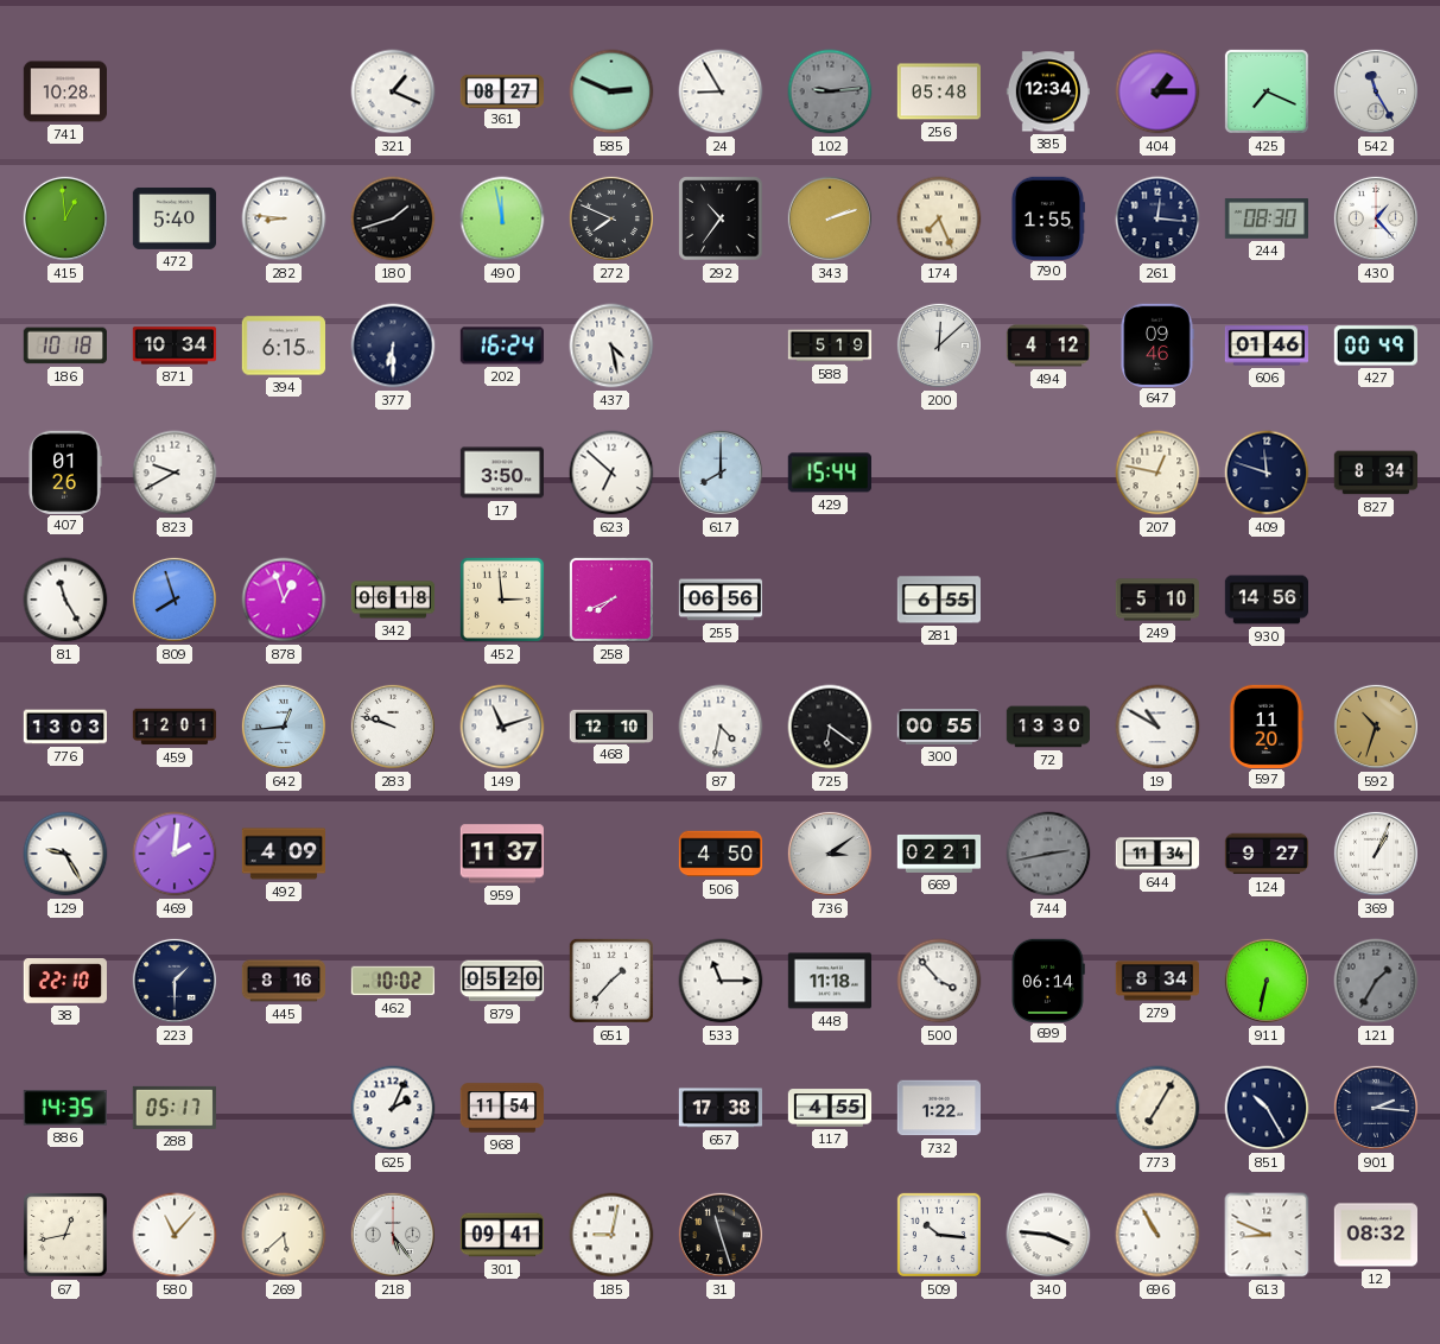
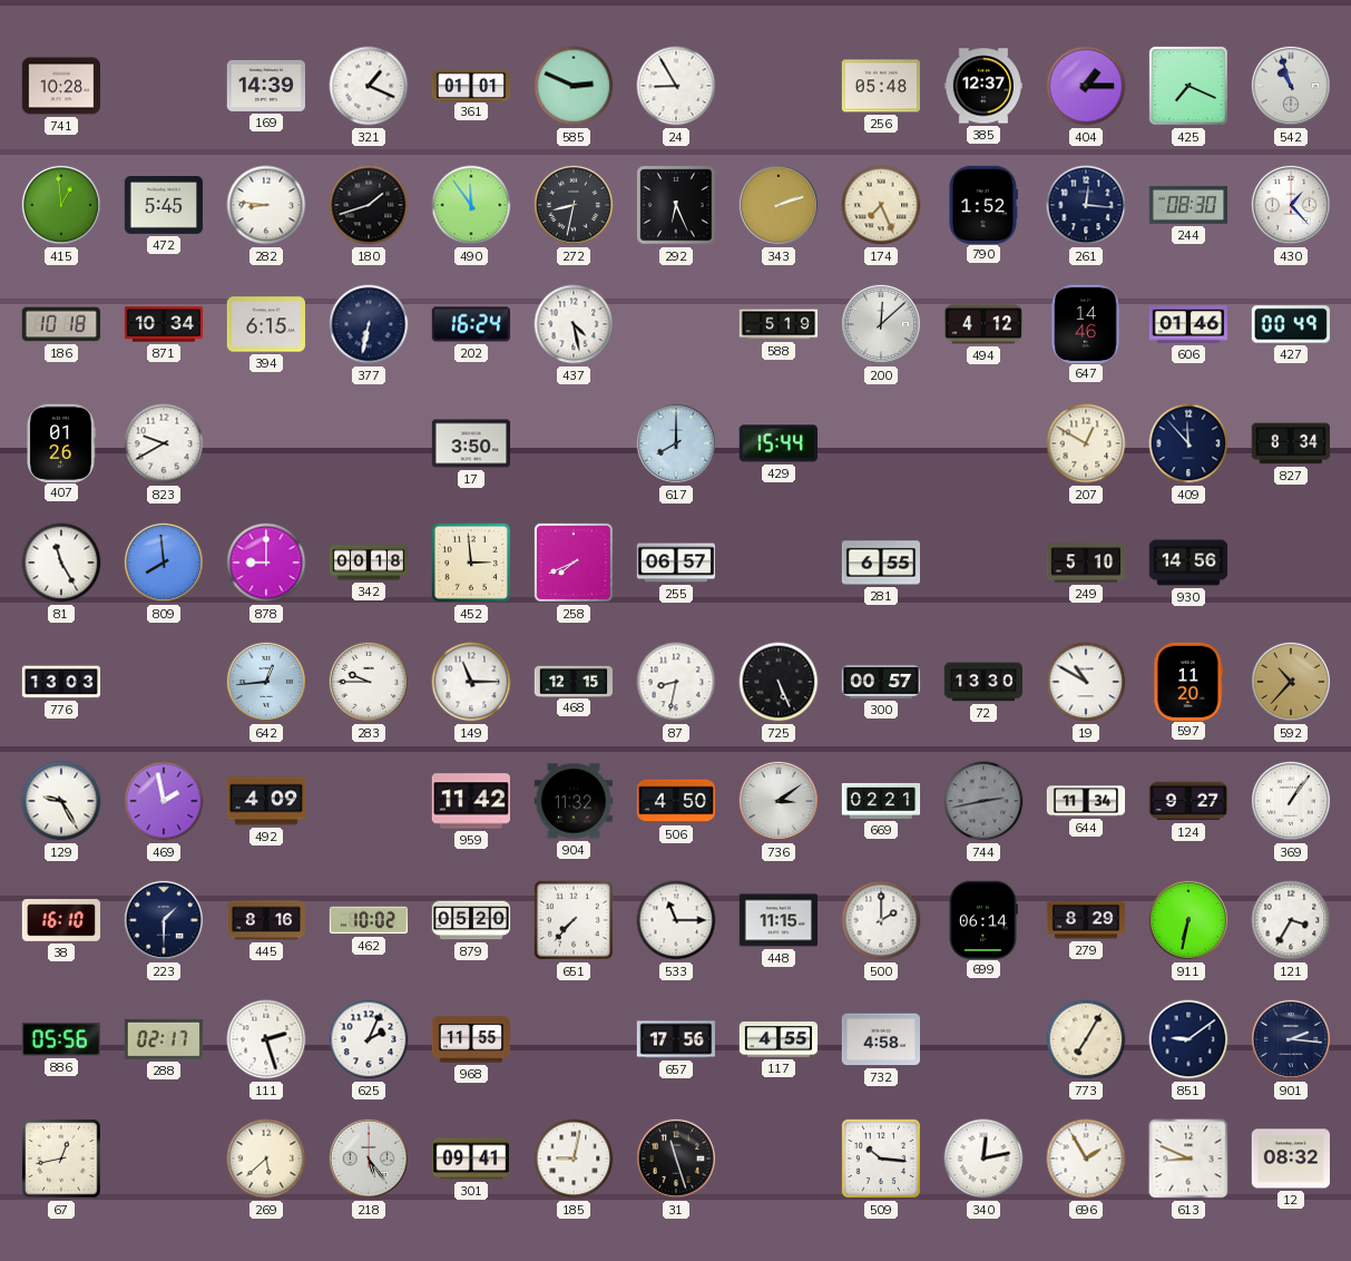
169: none -> 14:39 (265, 86)
361: 08:27 -> 01:01 (470, 85)
102: 9:14 -> none (830, 91)
385: 12:34 -> 12:37 (982, 86)
542: 11:25 -> 10:57 (1291, 86)
472: 5:40 -> 5:45 (163, 205)
490: 11:58 -> 11:54 (471, 205)
272: 7:49 -> 8:32 (574, 205)
292: 10:36 -> 6:26 (676, 205)
790: 1:55 -> 1:52 (982, 204)
377: 6:30 -> 6:32 (369, 324)
647: 09:46 -> 14:46 (1086, 323)
623: 6:52 -> none (611, 473)
207: 12:47 -> 12:50 (1086, 443)
409: 11:48 -> 11:53 (1188, 443)
809: 7:57 -> 7:59 (164, 563)
878: 12:57 -> 9:00 (266, 563)
342: 06:18 -> 00:18 (369, 563)
255: 06:56 -> 06:57 (675, 563)
459: 12:01 -> none (175, 727)
283: 9:48 -> 9:45 (369, 682)
149: 11:12 -> 11:15 (471, 682)
468: 12:10 -> 12:15 (572, 681)
87: 4:32 -> 8:32 (676, 682)
725: 6:21 -> 5:26 (779, 682)
300: 00:55 -> 00:57 (881, 682)
592: 10:33 -> 10:37 (1291, 682)
469: 2:01 -> 1:58 (164, 801)
959: 11:37 -> 11:42 (470, 801)
904: none -> 11:32 (572, 801)
369: 1:04 -> 1:06 (1291, 801)
38: 22:10 -> 16:10 (60, 920)
651: 1:37 -> 7:37 (574, 920)
448: 11:18 -> 11:15 (777, 920)
500: 3:53 -> 2:00 (881, 920)
279: 8:34 -> 8:29 (1085, 920)
121: 1:35 -> 3:35 (1291, 920)
121 dial: grey -> white (1291, 920)
886: 14:35 -> 05:56 (61, 1039)
288: 05:17 -> 02:17 (164, 1039)
111: none -> 2:27 (266, 1039)
968: 11:54 -> 11:55 (470, 1039)
657: 17:38 -> 17:56 (675, 1039)
732: 1:22 -> 4:58 (880, 1039)
851: 10:25 -> 9:09 (1188, 1039)
580: 11:07 -> none (175, 1235)
340: 3:46 -> 12:13 (983, 1159)
696: 10:55 -> 1:55 (1086, 1159)
